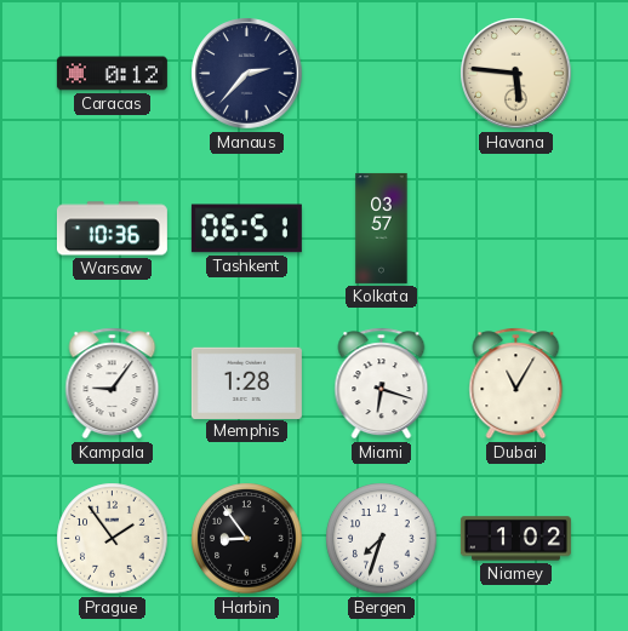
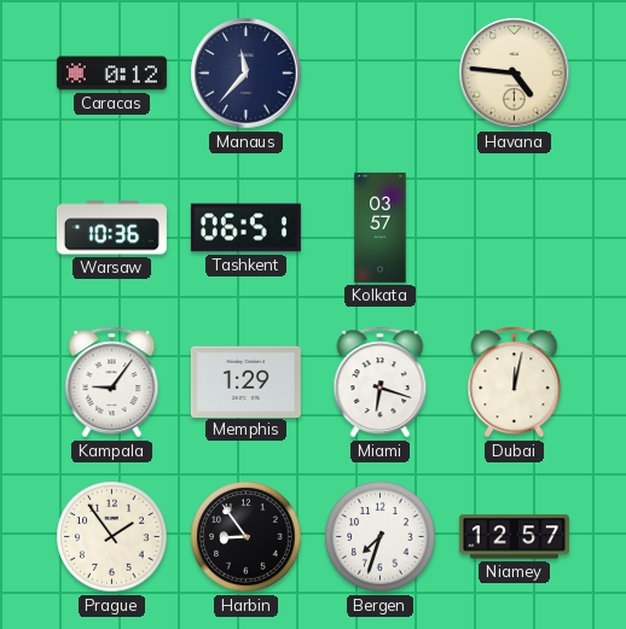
Manaus: 2:37 -> 11:37 (247, 74)
Havana: 5:46 -> 4:46 (515, 74)
Memphis: 1:28 -> 1:29 (245, 382)
Dubai: 11:05 -> 12:02 (515, 383)
Niamey: 1:02 -> 12:57 (514, 537)
